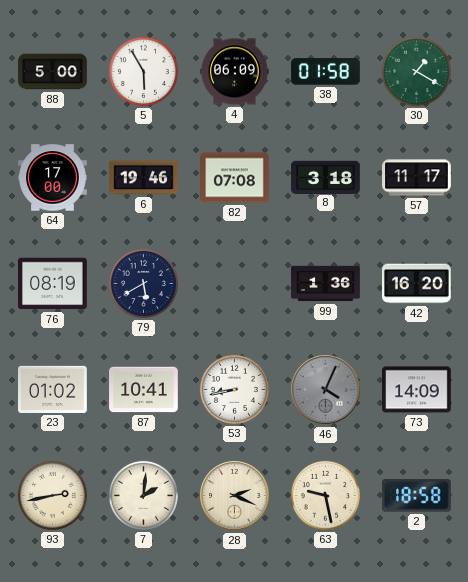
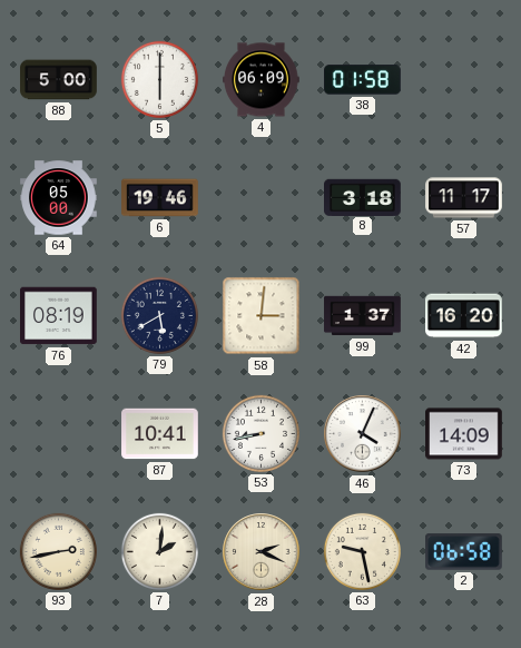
5: 5:55 -> 6:00 (159, 79)
30: 1:20 -> none (416, 71)
64: 17:00 -> 05:00 (59, 198)
82: 07:08 -> none (235, 178)
58: none -> 3:01 (262, 316)
99: 1:36 -> 1:37 (363, 316)
23: 01:02 -> none (53, 389)
46 dial: grey -> white (363, 434)
2: 18:58 -> 06:58 (464, 552)
